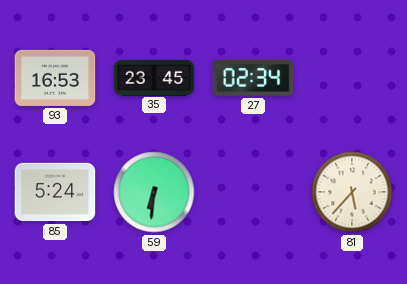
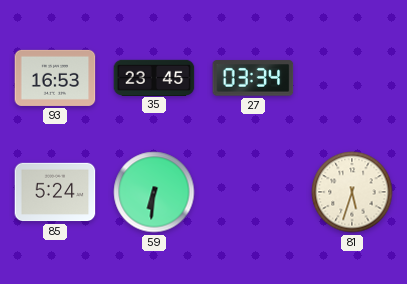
27: 02:34 -> 03:34 (253, 78)
81: 5:37 -> 5:33 (352, 192)
